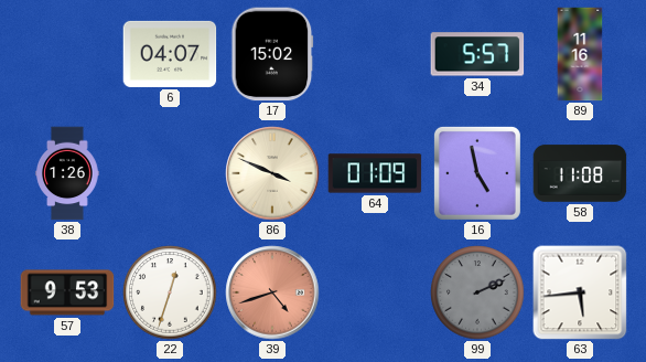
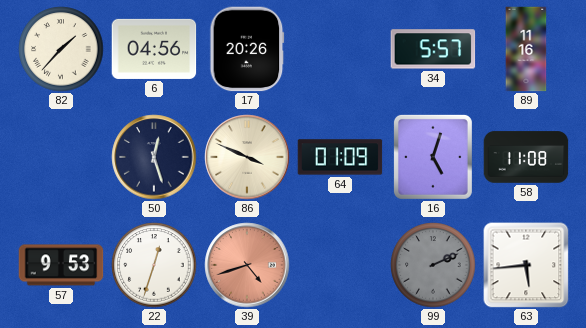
82: none -> 1:37 (61, 49)
6: 04:07 -> 04:56 (154, 49)
17: 15:02 -> 20:26 (247, 49)
38: 1:26 -> none (67, 173)
50: none -> 12:27 (154, 157)
16: 4:58 -> 5:03 (433, 157)
